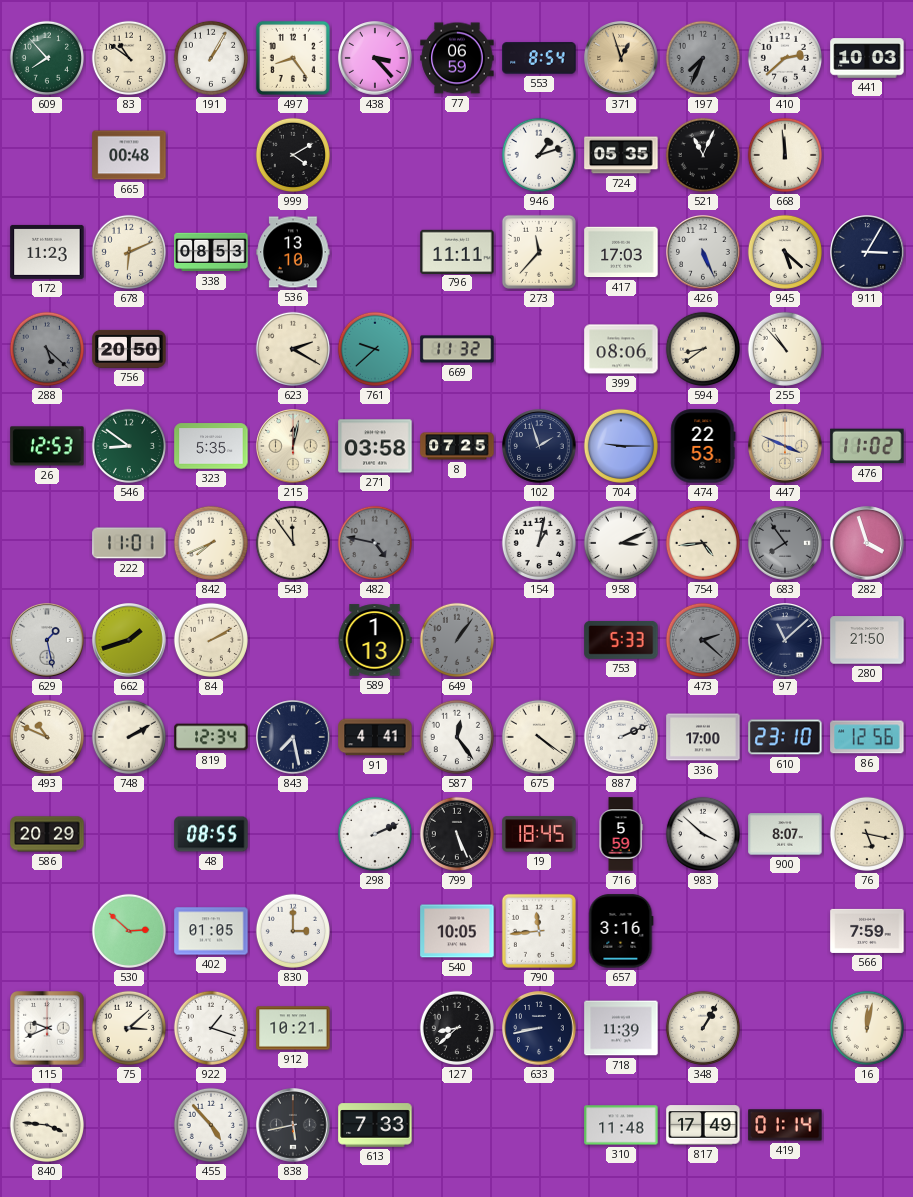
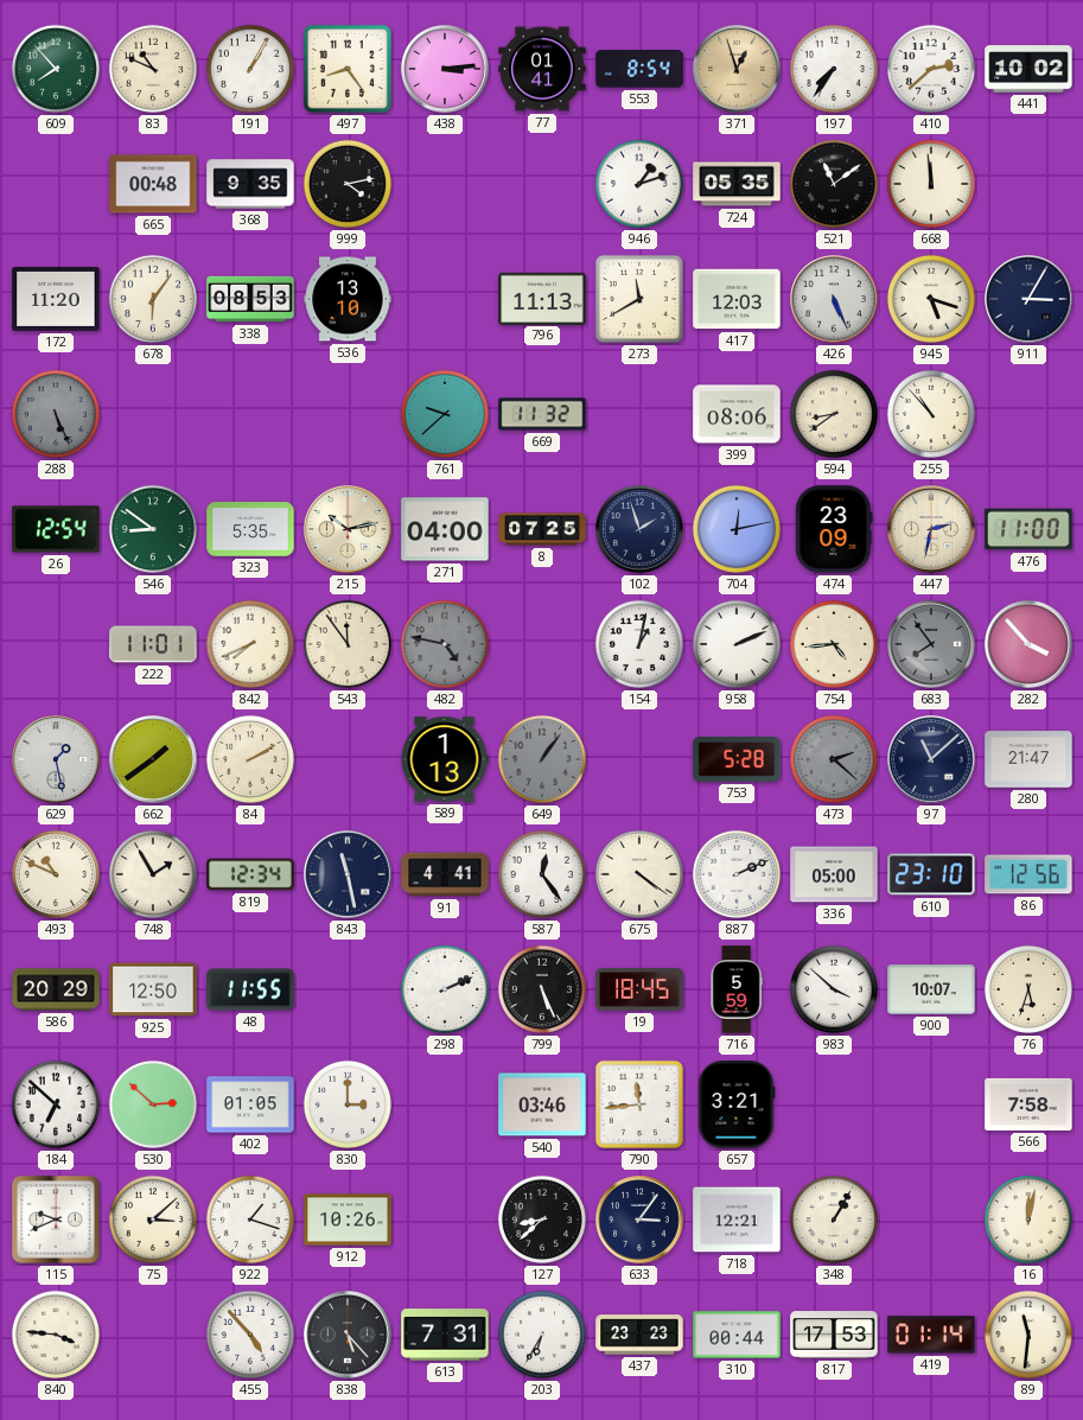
83: 10:51 -> 10:49 (153, 69)
438: 3:23 -> 3:14 (445, 69)
77: 06:59 -> 01:41 (542, 69)
197: 7:34 -> 7:36 (834, 69)
197 dial: grey -> white (834, 69)
441: 10:03 -> 10:02 (1028, 69)
368: none -> 9:35 (250, 184)
999: 4:10 -> 4:13 (348, 184)
521: 11:04 -> 11:09 (834, 184)
172: 11:23 -> 11:20 (56, 299)
678: 6:11 -> 6:06 (153, 299)
796: 11:11 -> 11:13 (542, 298)
273: 11:37 -> 11:40 (639, 299)
417: 17:03 -> 12:03 (737, 299)
945: 5:22 -> 5:18 (931, 299)
288: 5:22 -> 5:26 (56, 414)
756: 20:50 -> none (129, 349)
623: 2:20 -> none (293, 349)
26: 12:53 -> 12:54 (56, 529)
215: 12:02 -> 10:13 (348, 529)
271: 03:58 -> 04:00 (445, 529)
704: 9:15 -> 12:13 (737, 529)
474: 22:53 -> 23:09 (834, 529)
447: 3:49 -> 2:32 (931, 529)
476: 11:02 -> 11:00 (1028, 529)
958: 3:11 -> 2:11 (737, 644)
282: 3:57 -> 3:53 (1028, 644)
662: 1:42 -> 1:39 (153, 759)
753: 5:33 -> 5:28 (737, 759)
280: 21:50 -> 21:47 (1028, 759)
748: 2:10 -> 1:55 (153, 874)
843: 7:28 -> 11:28 (348, 874)
336: 17:00 -> 05:00 (834, 874)
925: none -> 12:50 (153, 989)
48: 08:55 -> 11:55 (250, 989)
900: 8:07 -> 10:07 (931, 989)
76: 5:17 -> 5:33 (1028, 989)
184: none -> 6:52 (56, 1104)
540: 10:05 -> 03:46 (542, 1104)
657: 3:16 -> 3:21 (737, 1104)
566: 7:59 -> 7:58 (1028, 1104)
912: 10:21 -> 10:26 (348, 1220)
633: 8:43 -> 3:06 (639, 1220)
718: 11:39 -> 12:21 (737, 1220)
838: 5:43 -> 5:23 (348, 1335)
613: 7:33 -> 7:31 (445, 1335)
203: none -> 6:35 (542, 1335)
437: none -> 23:23 (639, 1335)
310: 11:48 -> 00:44 (737, 1335)
817: 17:49 -> 17:53 (834, 1335)
89: none -> 11:31 (1028, 1335)
